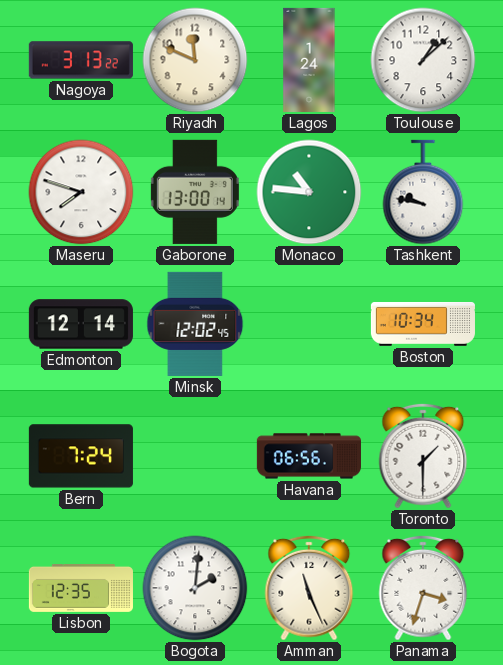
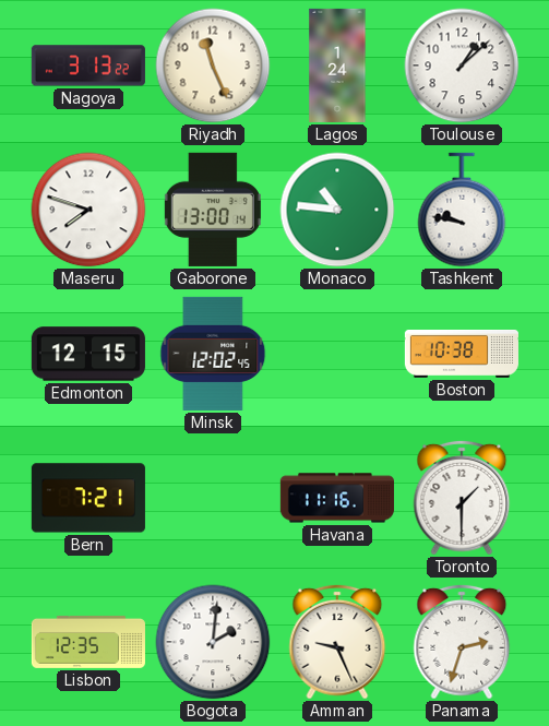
Riyadh: 11:49 -> 11:26 (213, 66)
Edmonton: 12:14 -> 12:15 (88, 354)
Boston: 10:34 -> 10:38 (462, 355)
Bern: 7:24 -> 7:21 (88, 498)
Havana: 06:56 -> 11:16 (337, 498)
Amman: 11:26 -> 9:26 (337, 642)
Panama: 3:33 -> 2:33 (462, 642)
